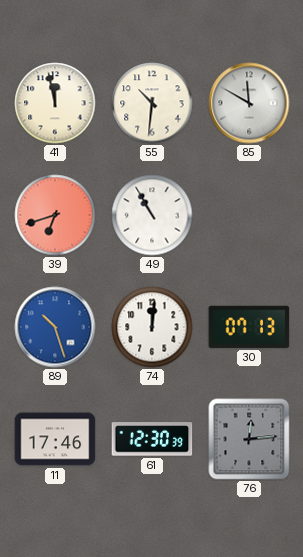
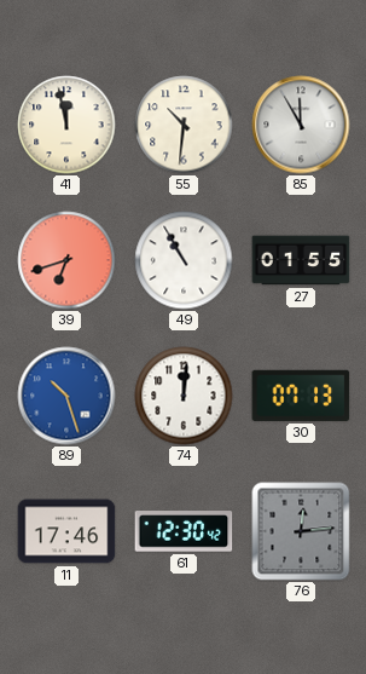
85: 11:50 -> 11:55 (301, 125)
27: none -> 01:55 (301, 260)
61: 12:30:39 -> 12:30:42 (184, 531)
